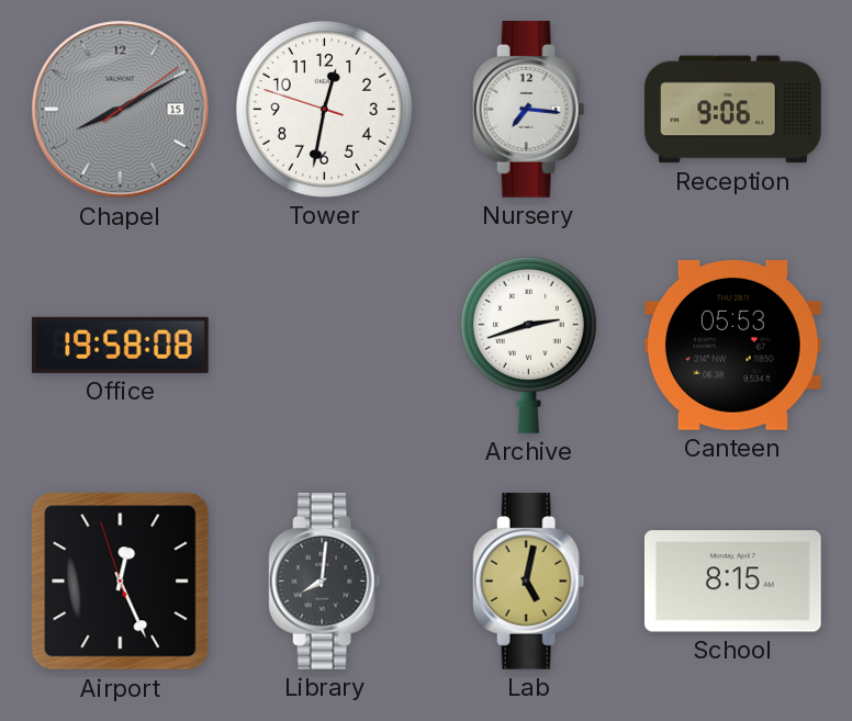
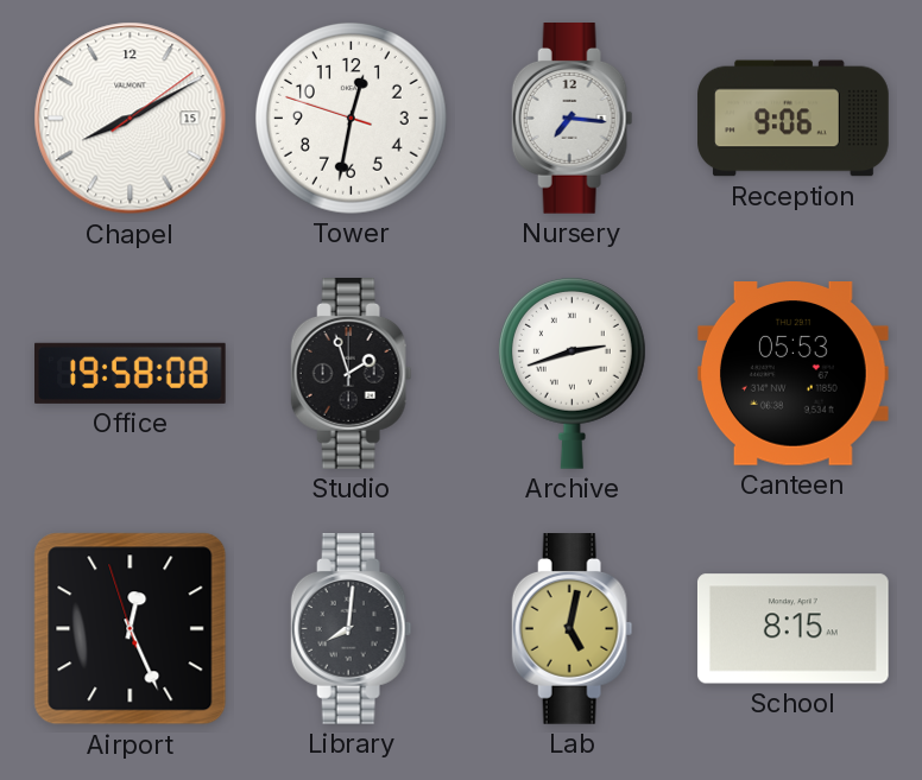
Chapel dial: grey -> white (131, 119)
Studio: none -> 1:57 (352, 374)
